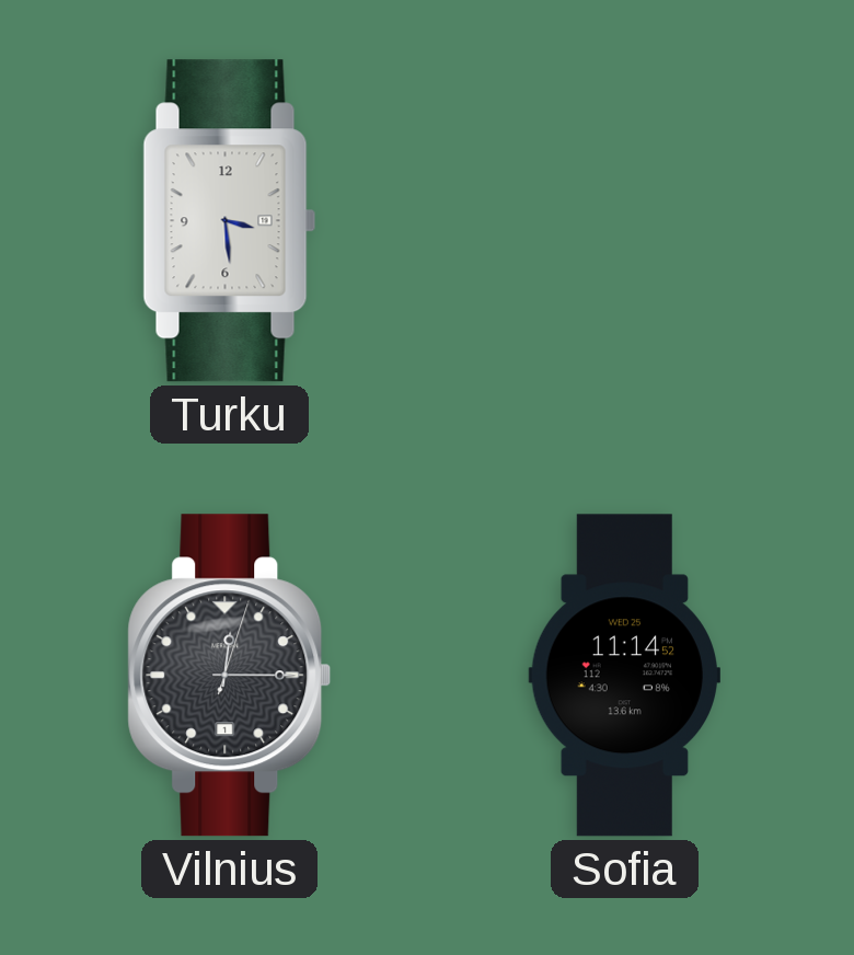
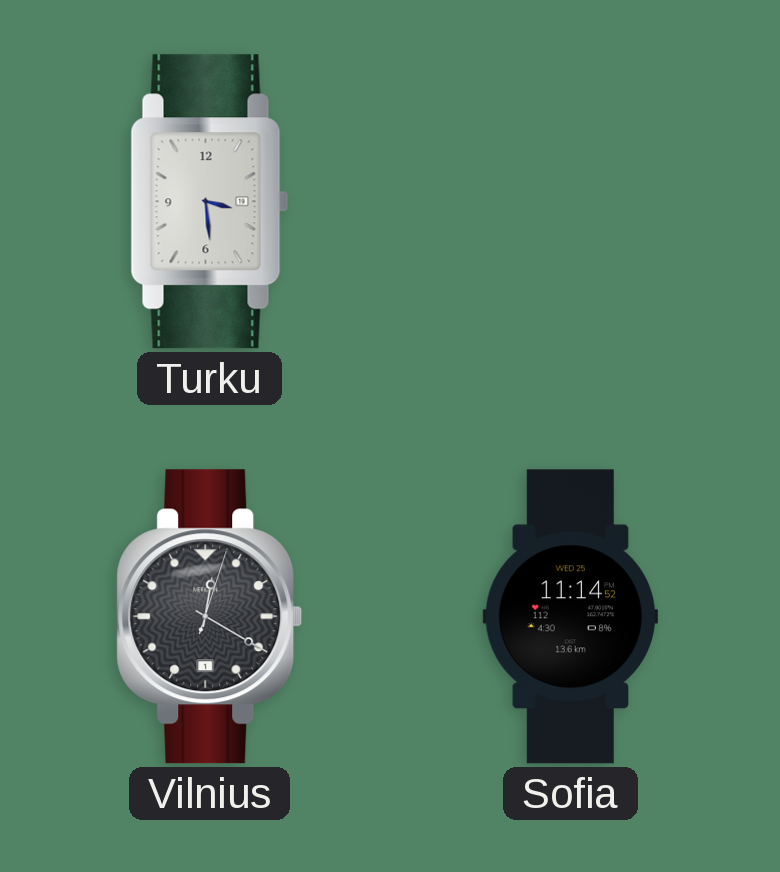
Vilnius: 12:15 -> 12:20 (210, 617)
